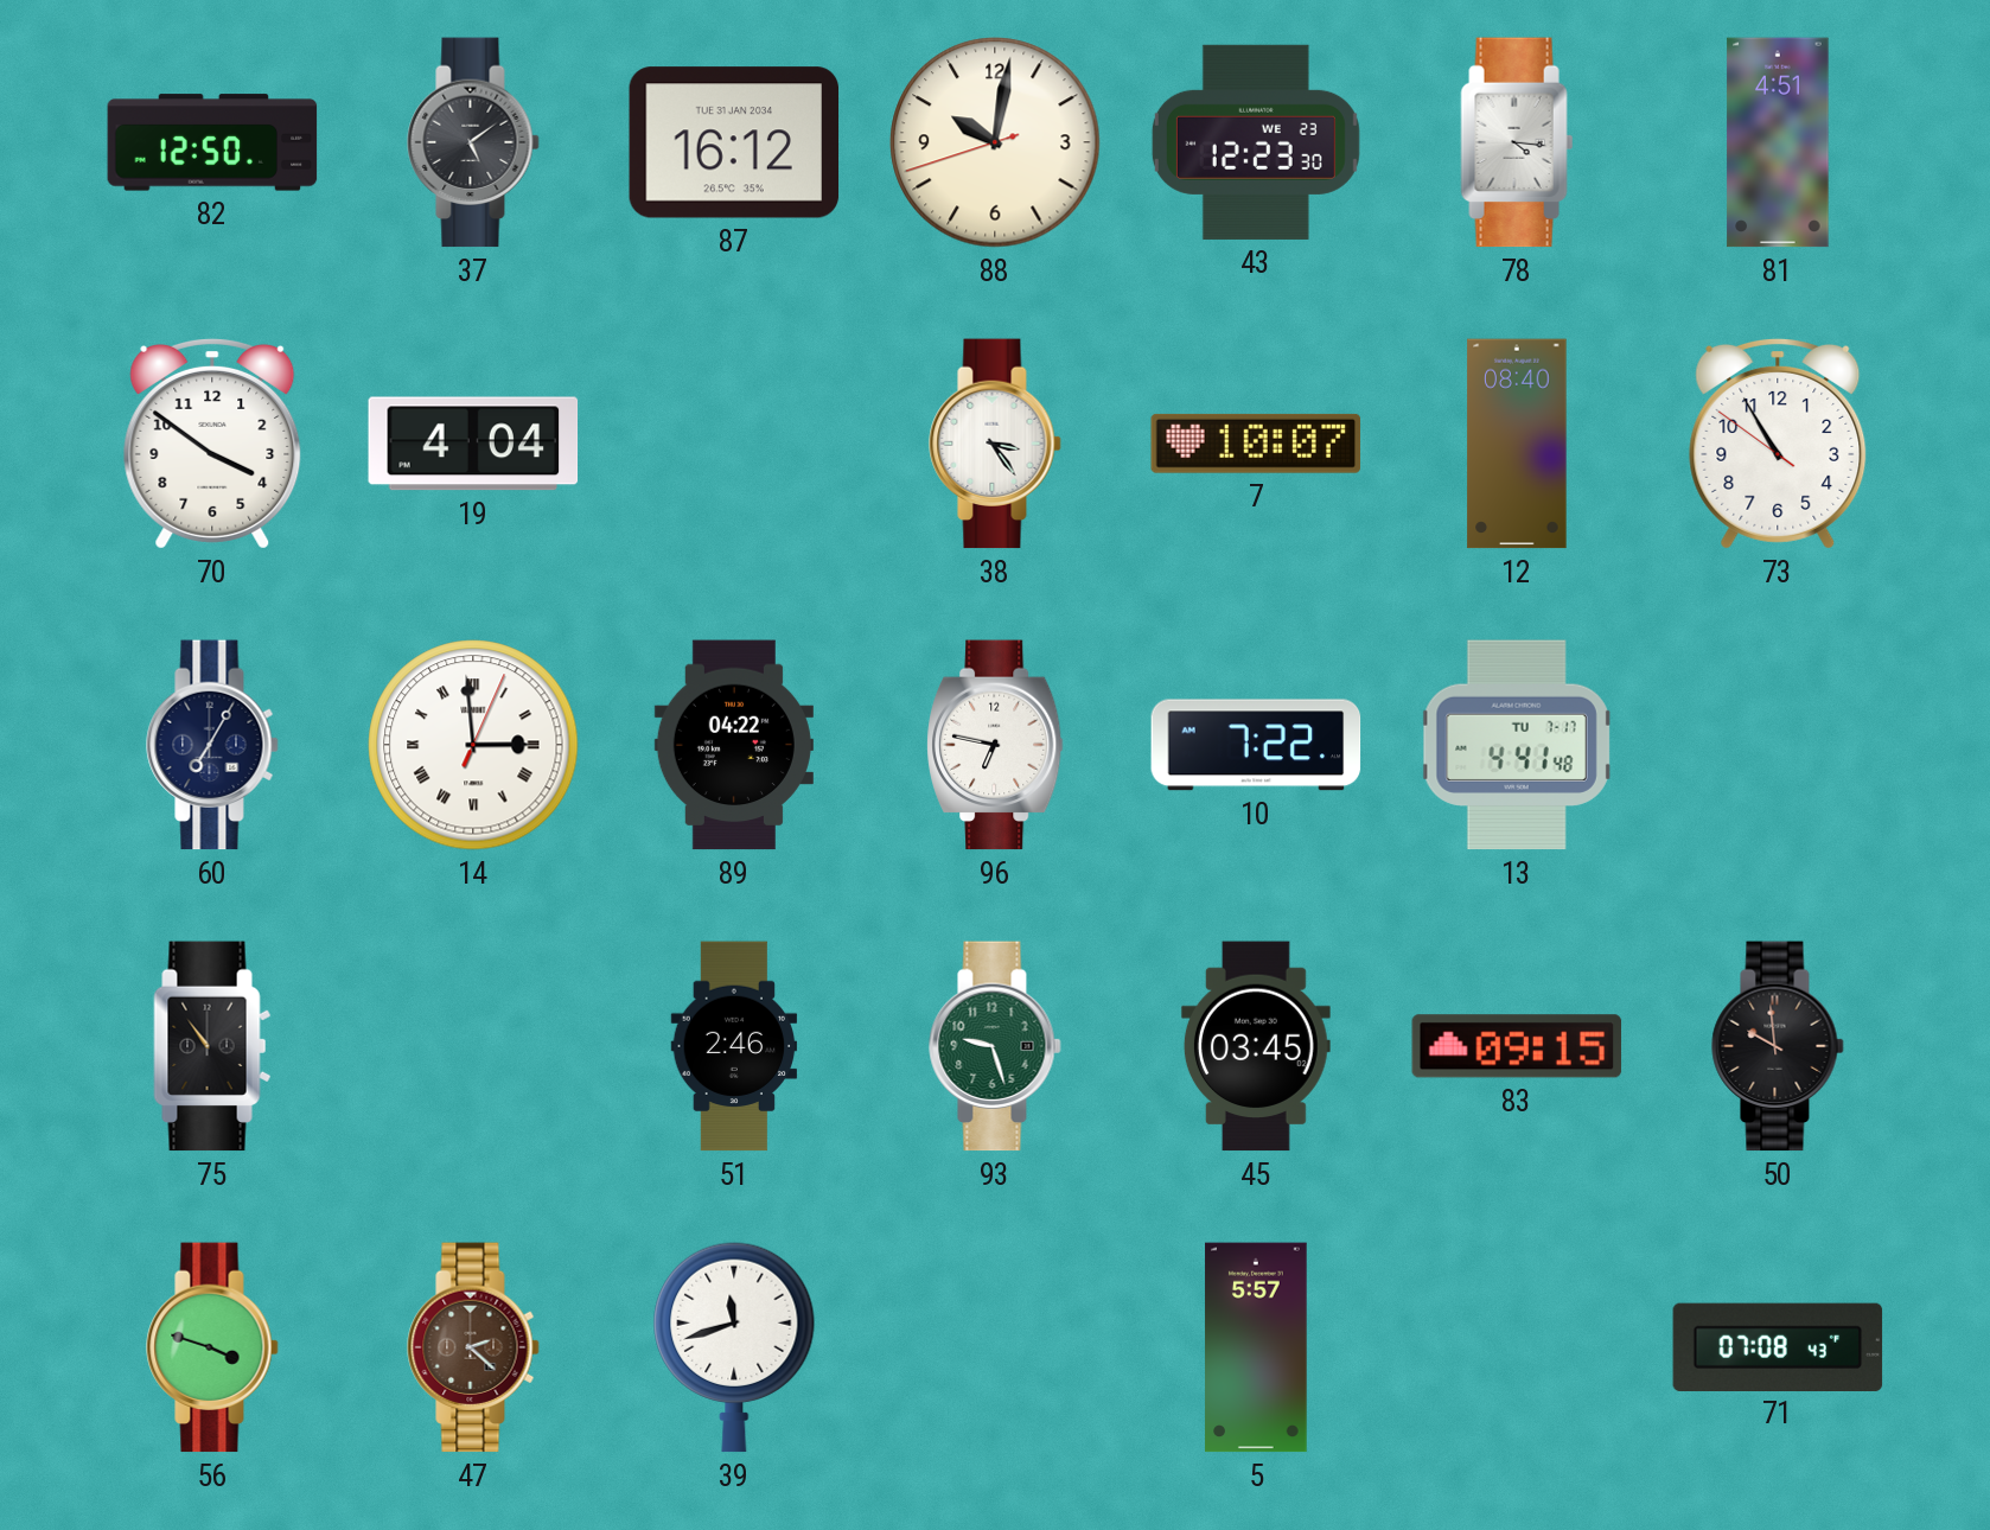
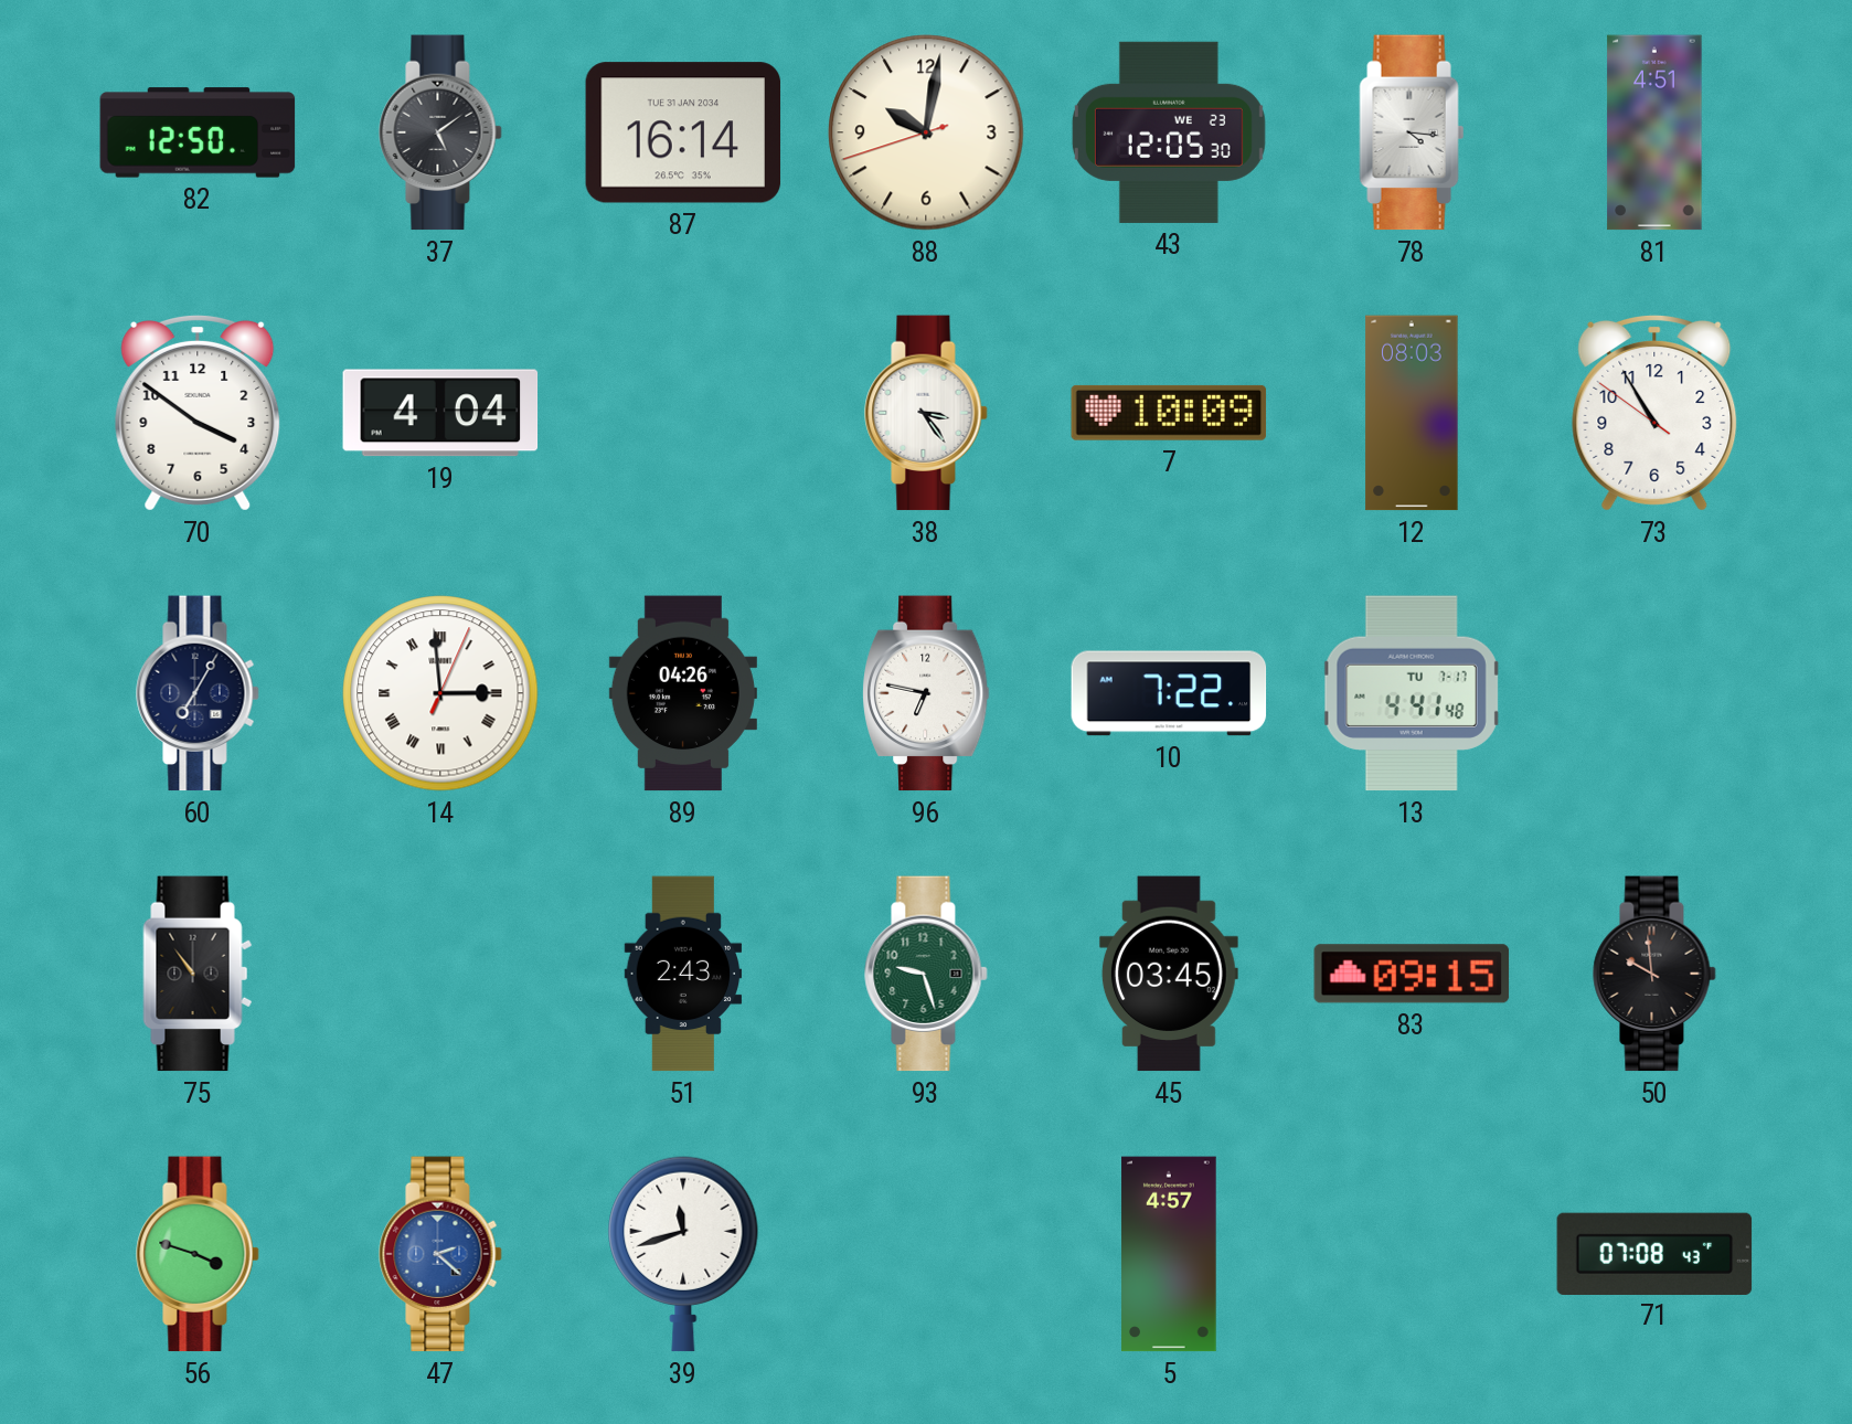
87: 16:12 -> 16:14 (683, 132)
43: 12:23 -> 12:05 (1169, 132)
7: 10:07 -> 10:09 (1169, 413)
12: 08:40 -> 08:03 (1412, 413)
89: 04:22 -> 04:26 (683, 693)
51: 2:46 -> 2:43 (683, 974)
47 dial: brown -> blue (440, 1254)
5: 5:57 -> 4:57 (1169, 1254)
